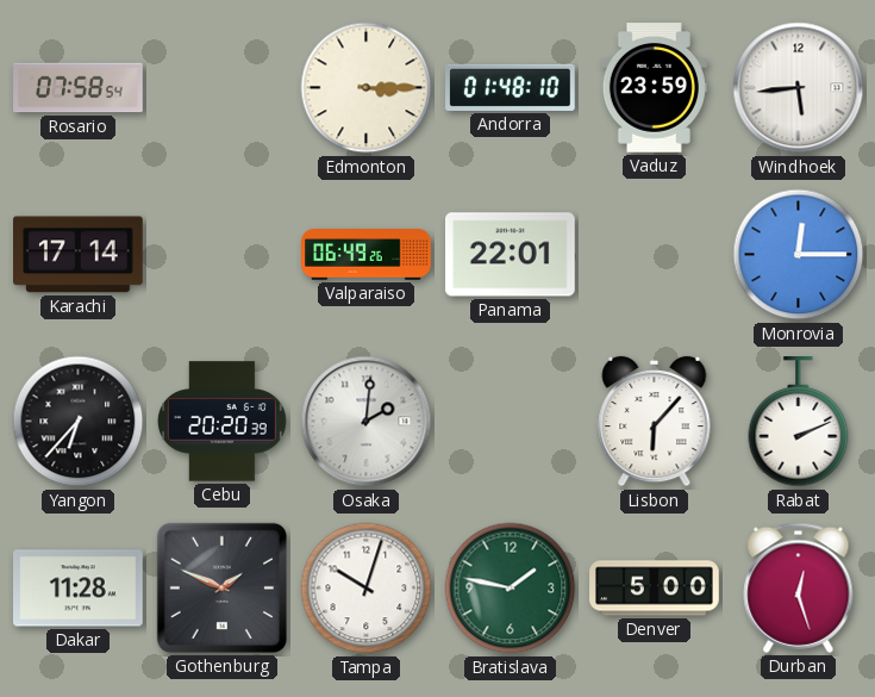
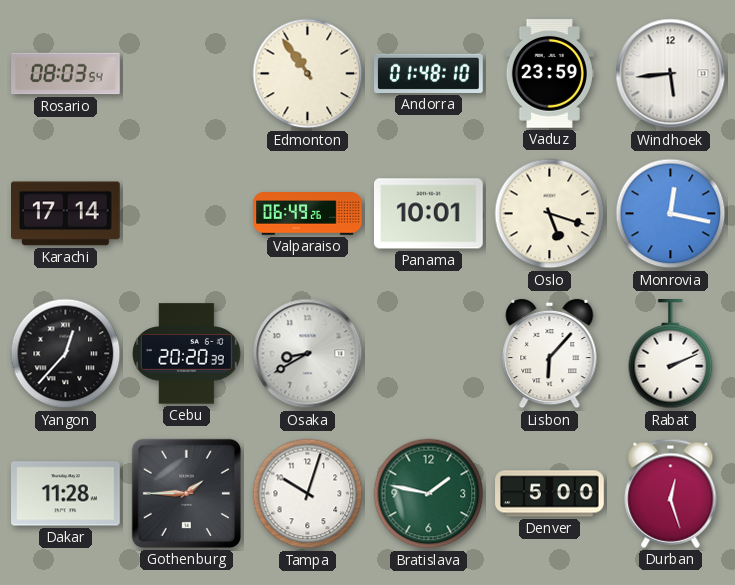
Rosario: 07:58 -> 08:03 (66, 74)
Edmonton: 3:15 -> 10:54 (308, 74)
Panama: 22:01 -> 10:01 (429, 214)
Oslo: none -> 5:18 (550, 214)
Monrovia: 12:15 -> 12:17 (671, 214)
Yangon: 6:37 -> 12:37 (66, 354)
Osaka: 2:01 -> 8:40 (308, 354)
Gothenburg: 1:49 -> 1:45 (186, 493)
